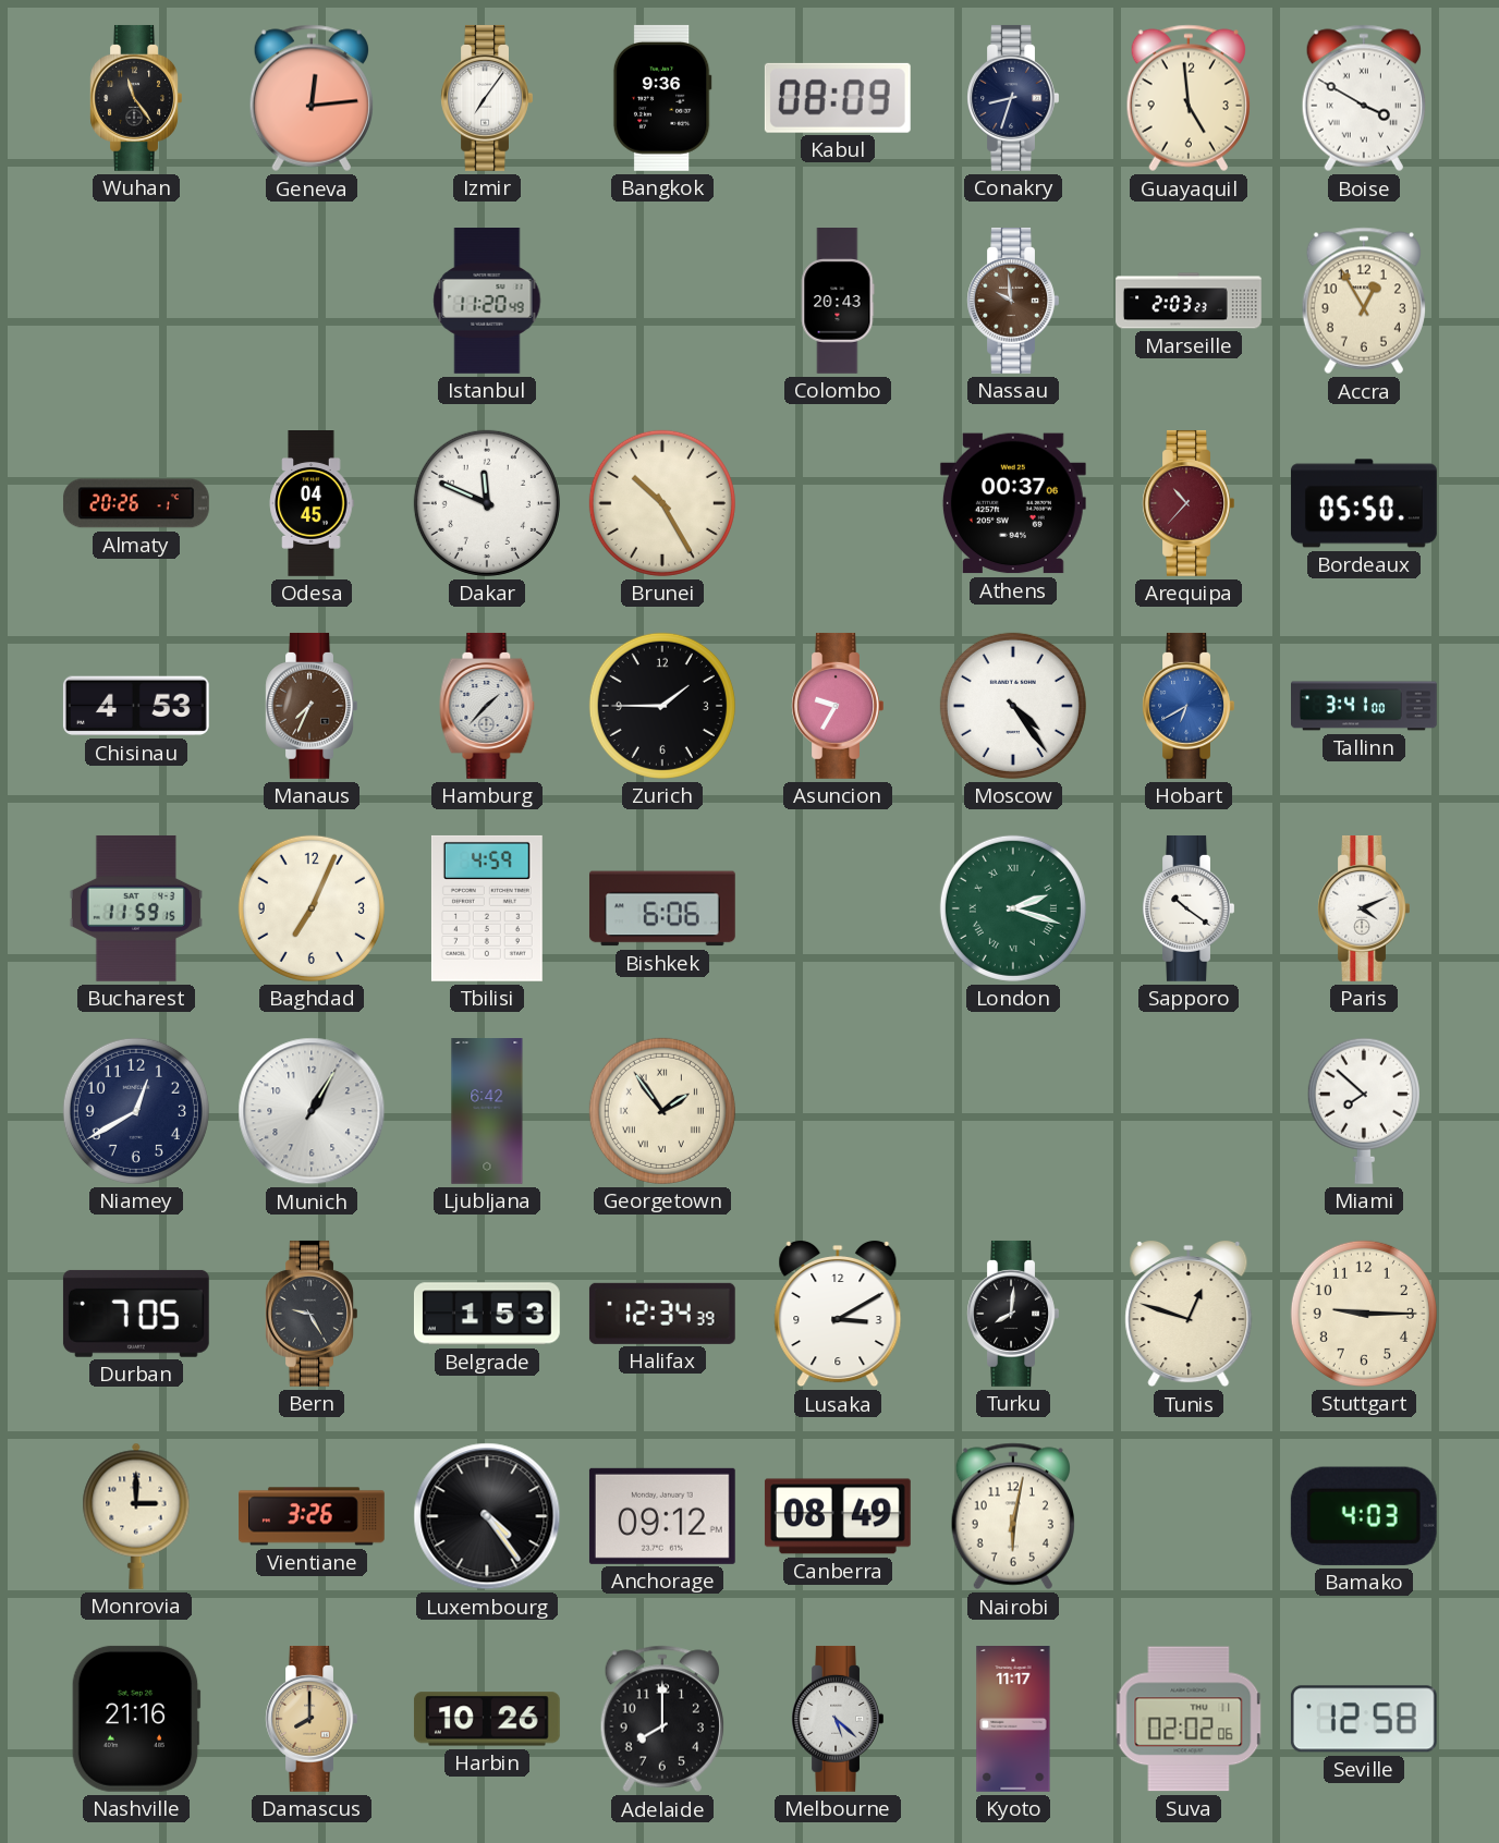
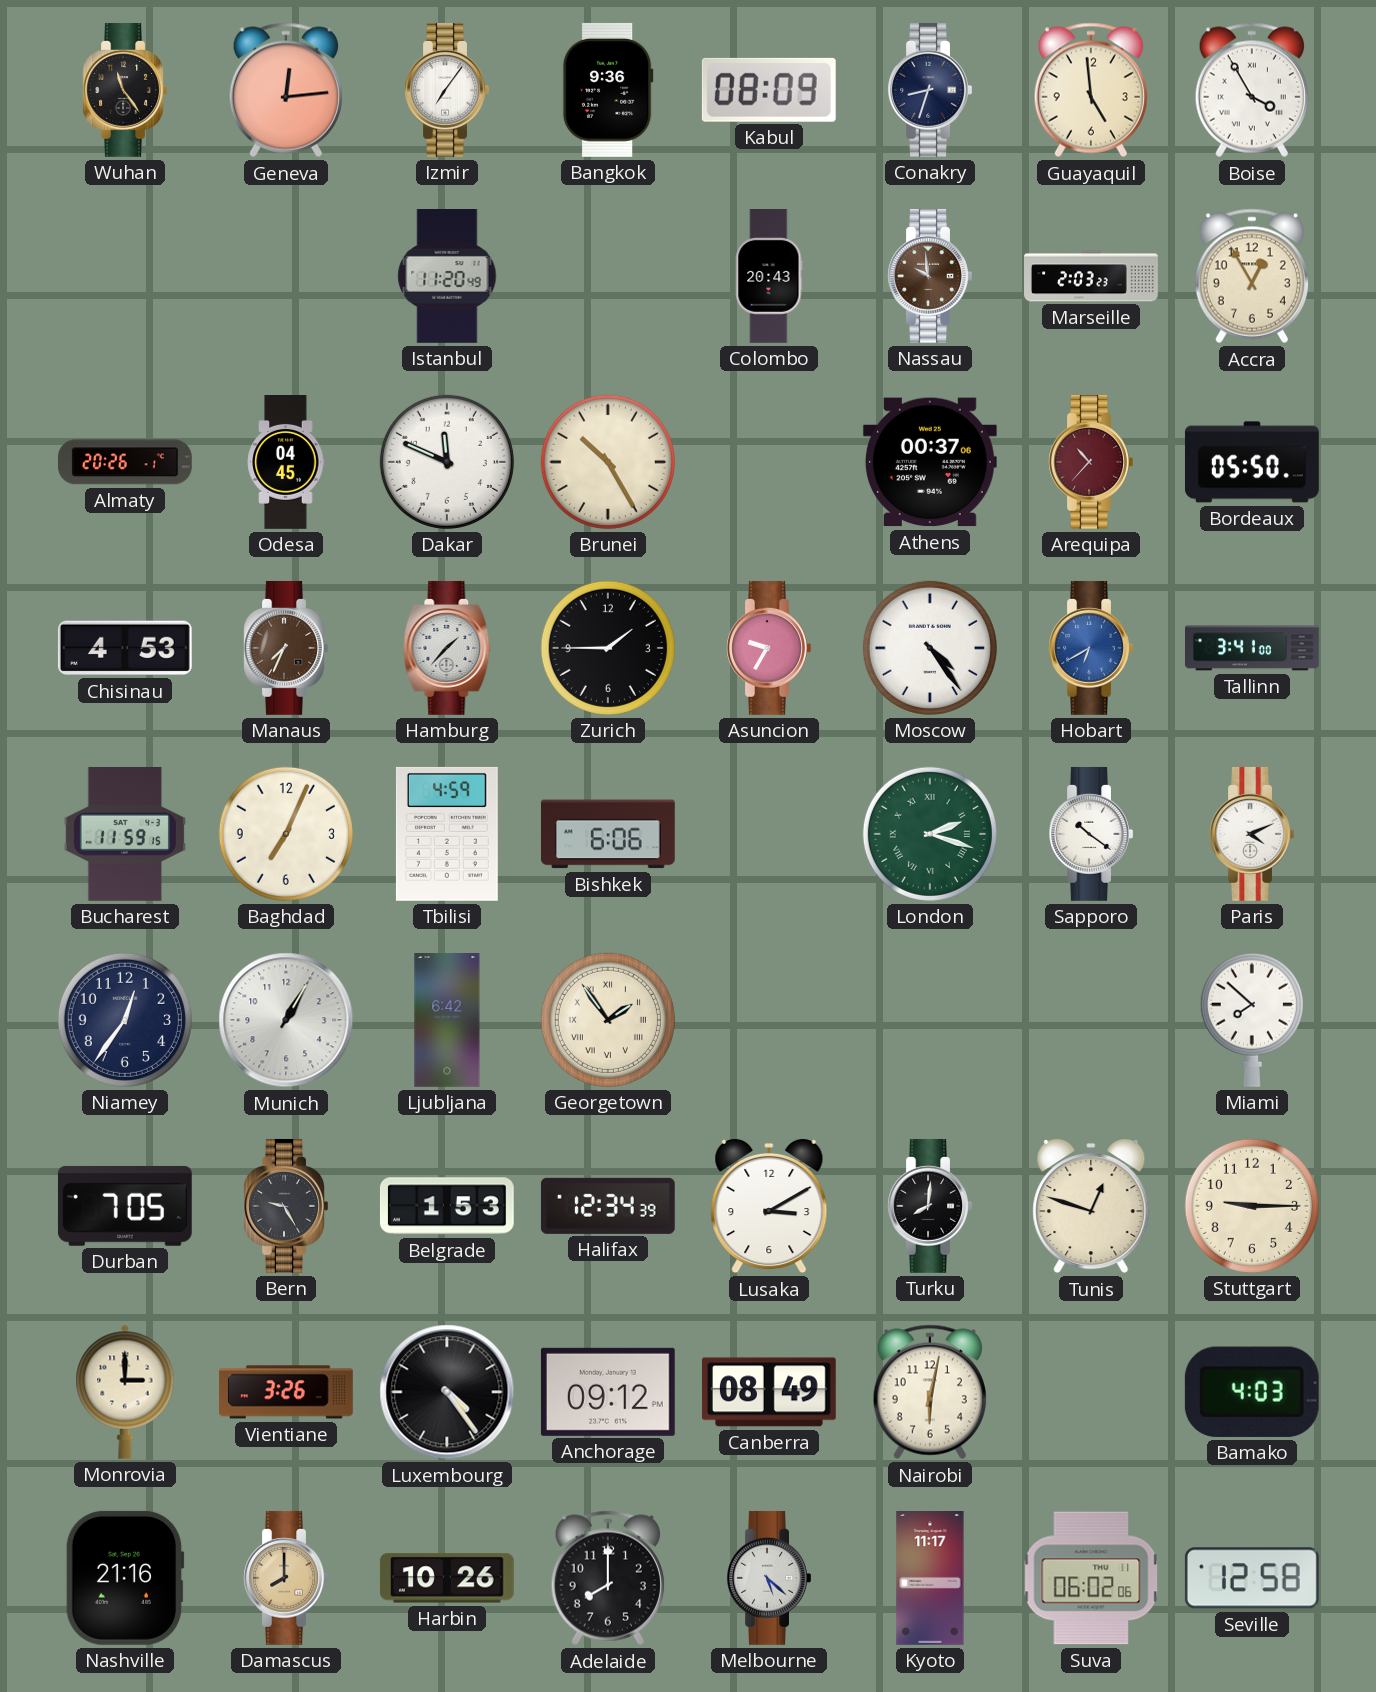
Boise: 3:50 -> 3:55 (1252, 90)
Niamey: 12:40 -> 12:36 (125, 1020)
Suva: 02:02 -> 06:02 (1091, 1578)
